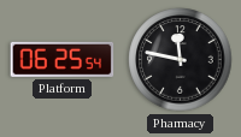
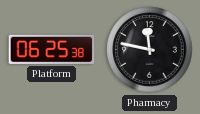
Platform: 06:25:54 -> 06:25:38 (52, 49)
